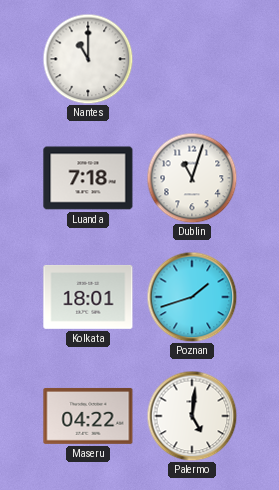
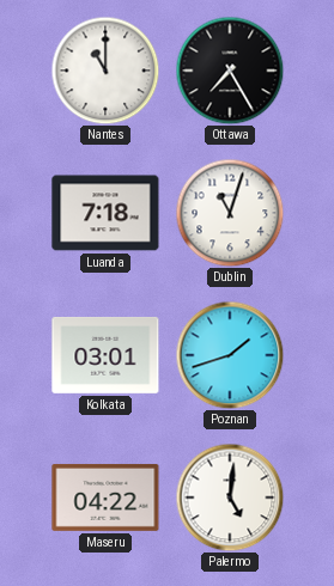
Ottawa: none -> 7:25 (230, 71)
Kolkata: 18:01 -> 03:01 (105, 355)
